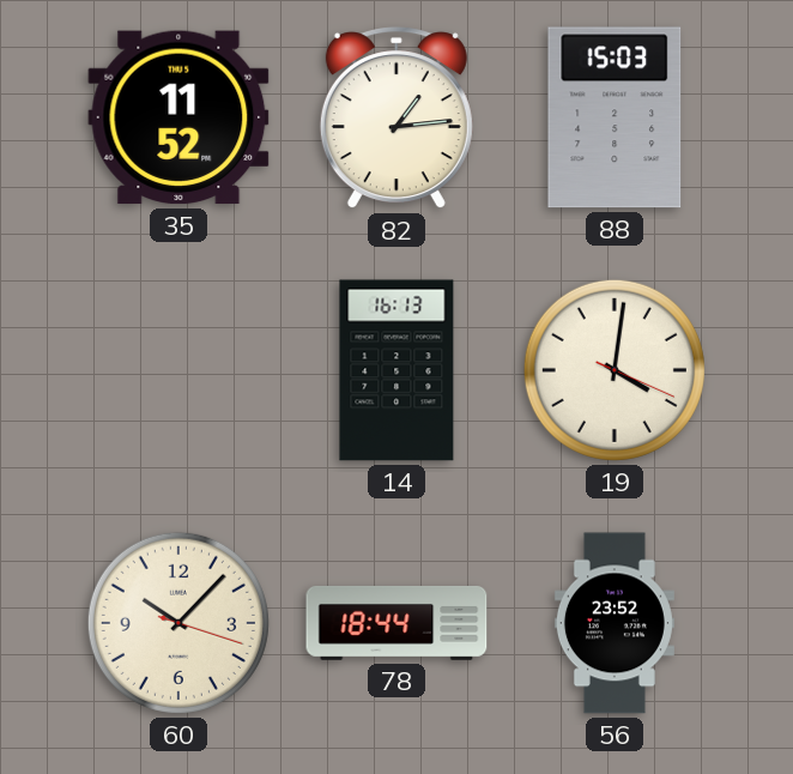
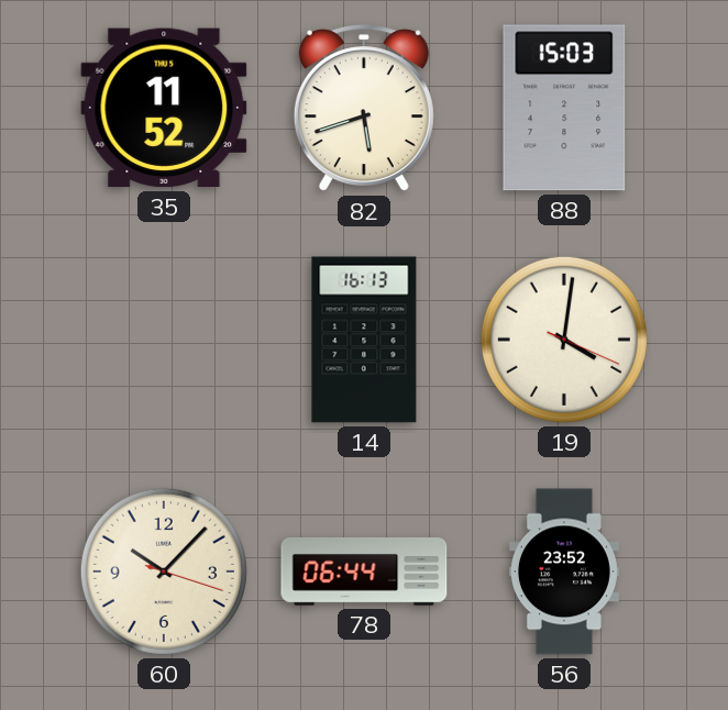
82: 1:14 -> 5:42 (364, 109)
78: 18:44 -> 06:44 (364, 572)
